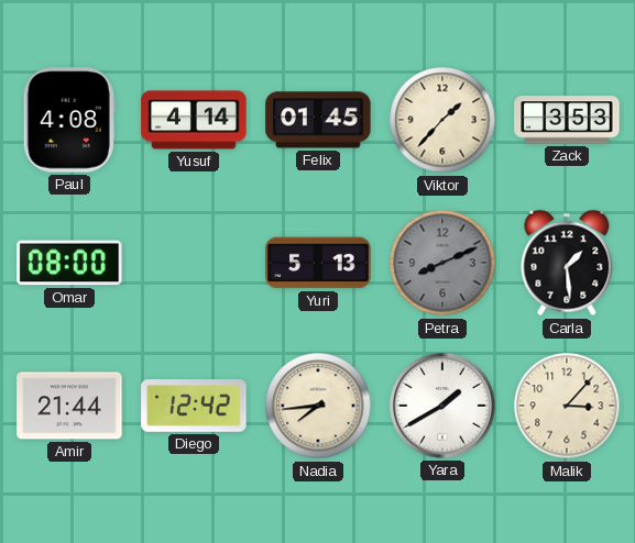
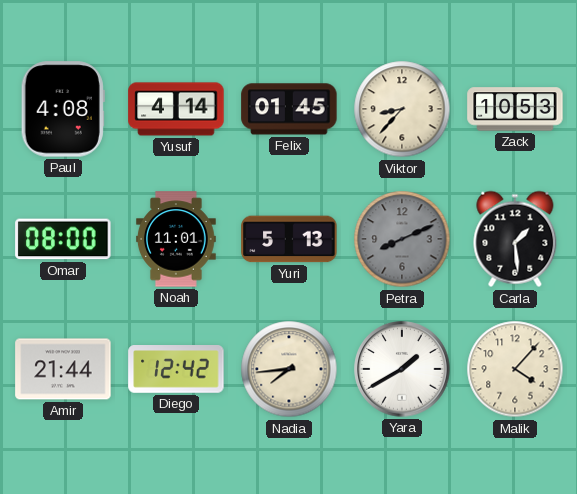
Viktor: 1:37 -> 8:37 (402, 109)
Zack: 3:53 -> 10:53 (515, 109)
Noah: none -> 11:01 (177, 239)
Malik: 3:07 -> 4:07 (515, 369)
